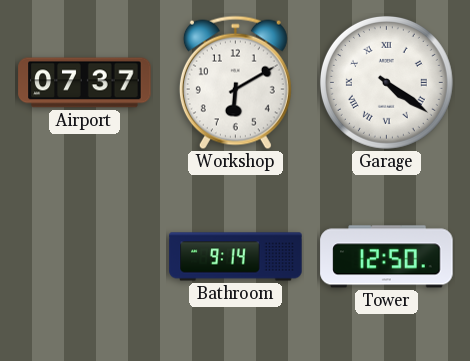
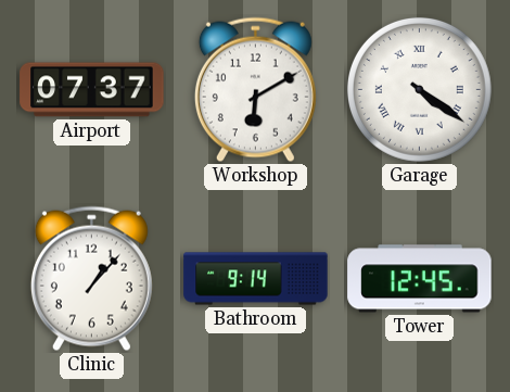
Clinic: none -> 1:07 (91, 279)
Tower: 12:50 -> 12:45 (420, 279)
